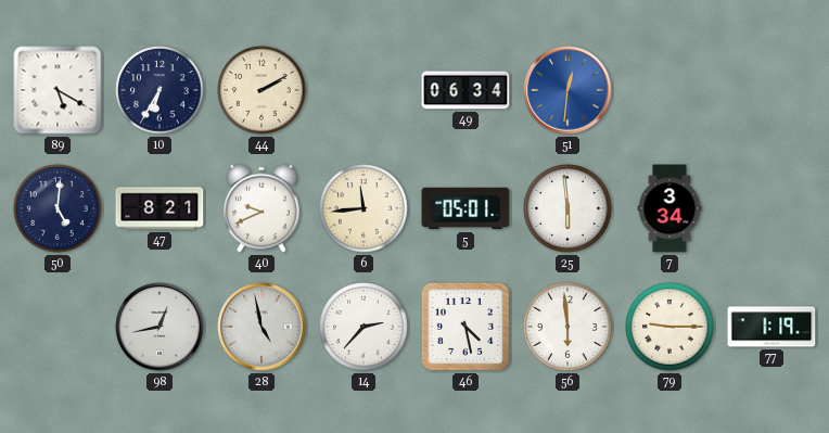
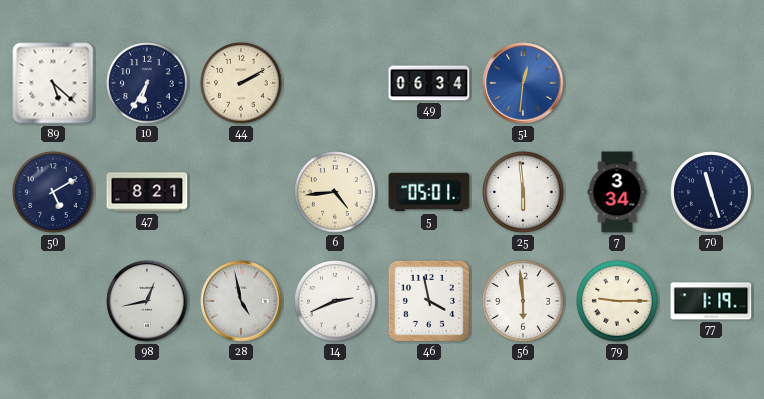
89: 5:20 -> 5:22 (53, 83)
50: 5:01 -> 5:10 (53, 192)
40: 9:41 -> none (263, 208)
6: 11:44 -> 4:44 (335, 192)
70: none -> 11:27 (711, 192)
14: 2:37 -> 2:41 (335, 301)
46: 4:28 -> 3:58 (429, 301)
